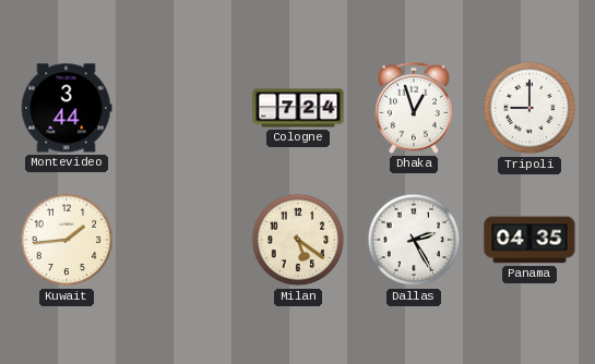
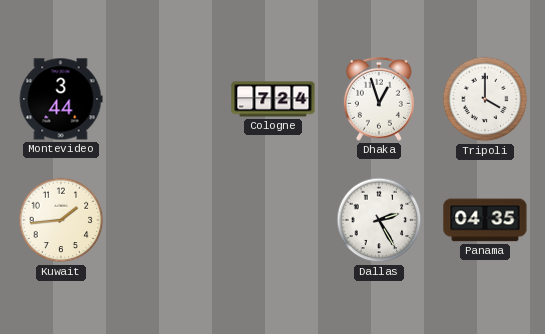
Tripoli: 9:00 -> 4:00 (485, 99)
Milan: 5:21 -> none (298, 240)
